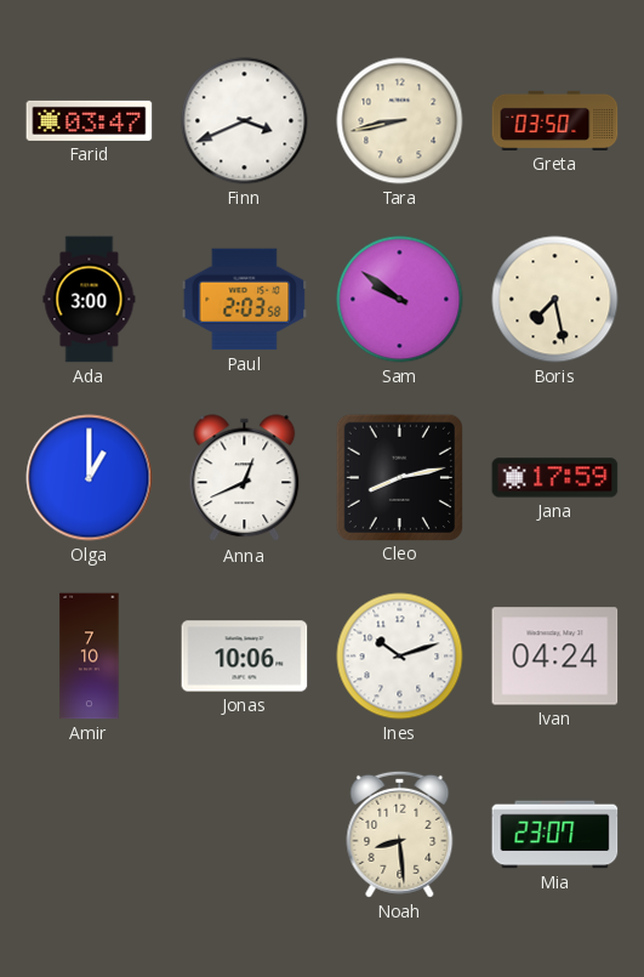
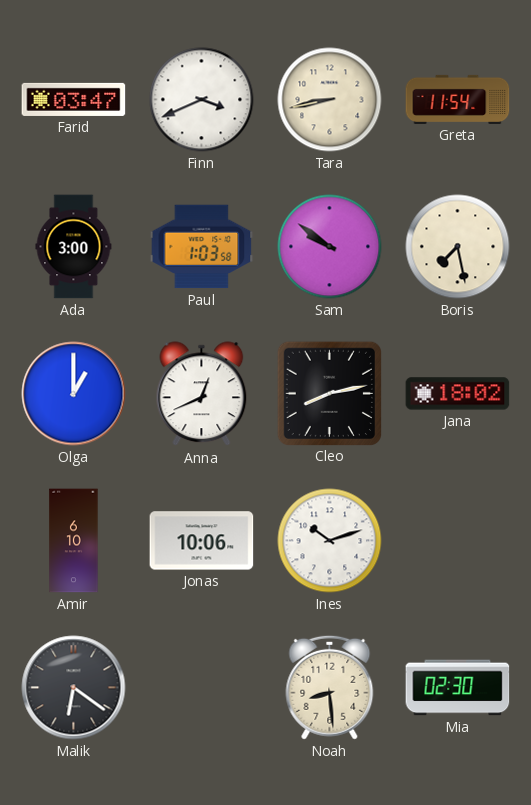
Greta: 03:50 -> 11:54 (458, 99)
Paul: 2:03 -> 1:03 (202, 247)
Jana: 17:59 -> 18:02 (458, 394)
Amir: 7:10 -> 6:10 (74, 541)
Ivan: 04:24 -> none (555, 657)
Malik: none -> 6:21 (74, 688)
Mia: 23:07 -> 02:30 (458, 688)
